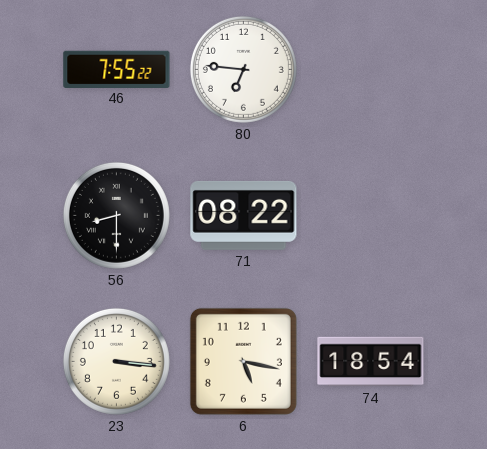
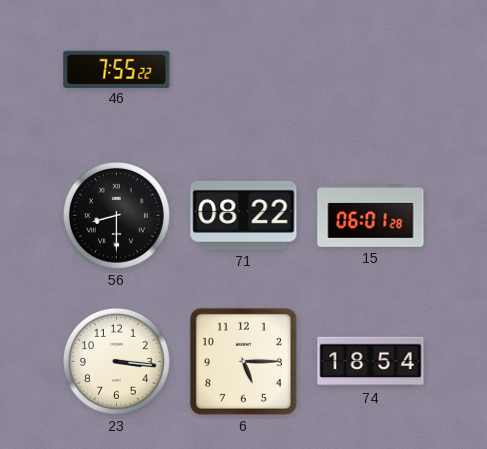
80: 6:46 -> none (243, 69)
15: none -> 06:01 (371, 216)
6: 5:17 -> 5:15 (243, 361)
